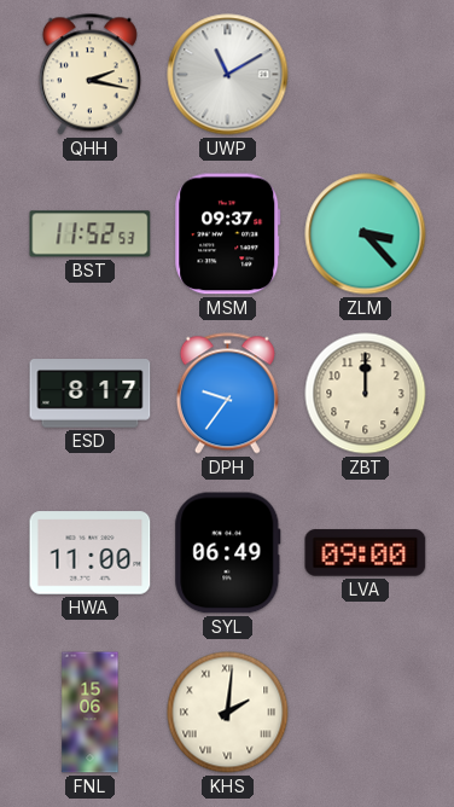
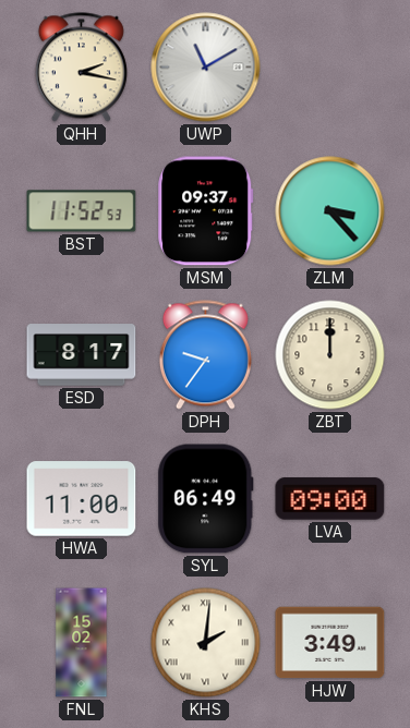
FNL: 15:06 -> 15:02 (82, 643)
HJW: none -> 3:49 (330, 643)
